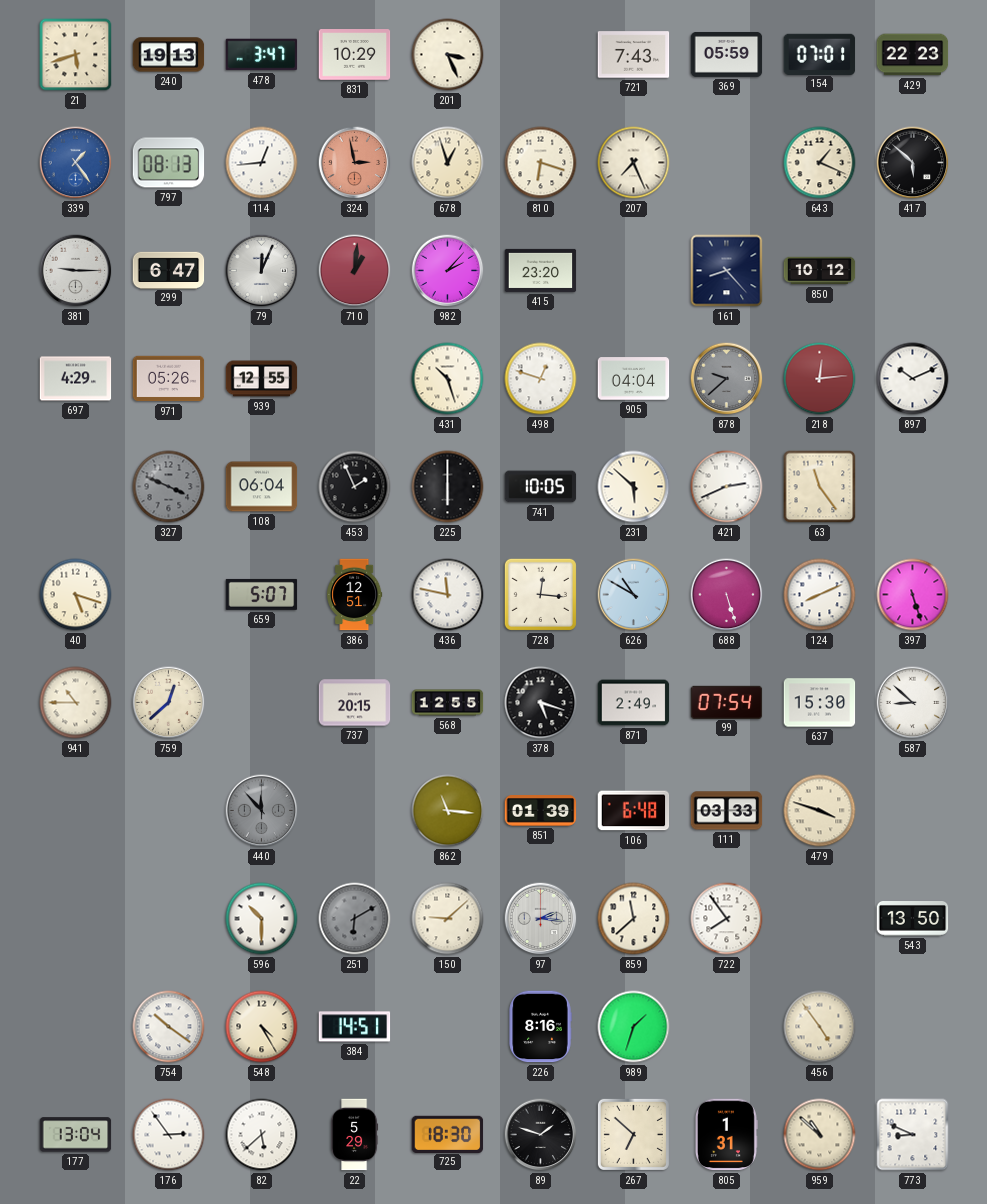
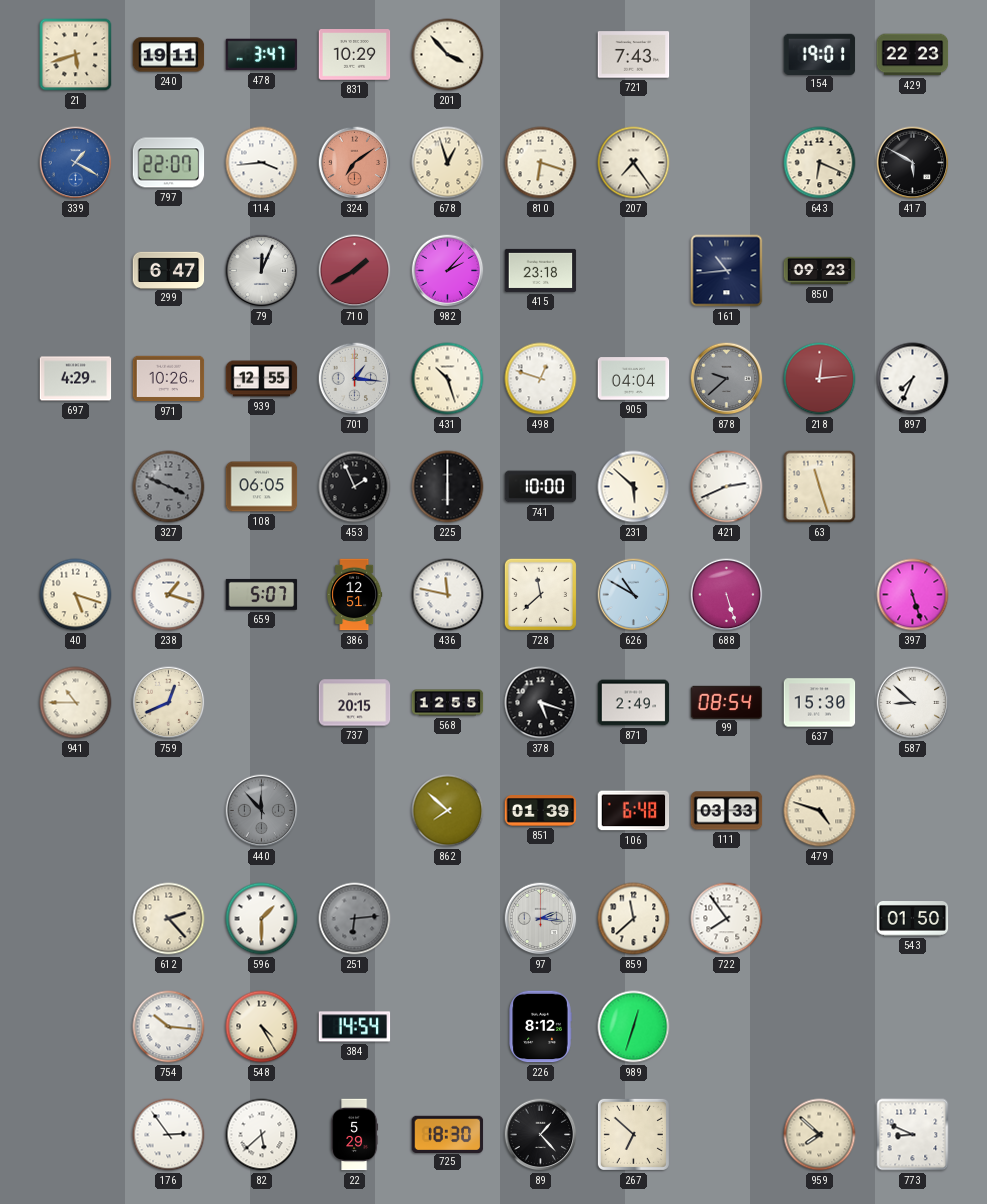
240: 19:13 -> 19:11 (169, 55)
201: 3:26 -> 3:53 (448, 55)
369: 05:59 -> none (727, 54)
154: 07:01 -> 19:01 (820, 54)
339: 1:24 -> 1:20 (76, 163)
797: 08:13 -> 22:07 (169, 163)
114: 12:44 -> 3:44 (262, 163)
324: 2:58 -> 7:09 (355, 163)
207: 7:26 -> 7:24 (634, 163)
643: 1:19 -> 6:19 (820, 163)
417: 5:52 -> 5:50 (913, 163)
381: 9:15 -> none (76, 271)
710: 1:01 -> 1:40 (355, 271)
415: 23:20 -> 23:18 (541, 270)
161: 8:23 -> 10:44 (727, 271)
850: 10:12 -> 09:23 (820, 271)
971: 05:26 -> 10:26 (169, 379)
701: none -> 1:16 (355, 379)
897: 10:11 -> 7:34 (913, 379)
108: 06:04 -> 06:05 (262, 487)
741: 10:05 -> 10:00 (541, 487)
63: 11:24 -> 11:27 (820, 487)
238: none -> 1:18 (169, 595)
728: 12:16 -> 11:38 (540, 594)
124: 8:11 -> none (820, 595)
759: 12:38 -> 12:41 (169, 703)
99: 07:54 -> 08:54 (727, 702)
862: 11:16 -> 7:52 (448, 811)
479: 3:48 -> 4:48 (820, 811)
612: none -> 2:23 (169, 919)
596: 10:30 -> 1:30 (262, 919)
251: 6:10 -> 6:14 (355, 919)
150: 9:08 -> none (448, 919)
543: 13:50 -> 01:50 (913, 919)
754: 10:21 -> 10:16 (169, 1027)
384: 14:51 -> 14:54 (355, 1027)
226: 8:16 -> 8:12 (540, 1027)
989: 1:33 -> 12:33 (634, 1027)
456: 4:54 -> none (820, 1027)
177: 13:04 -> none (76, 1135)
89: 1:48 -> 1:23 (541, 1135)
805: 1:31 -> none (726, 1135)
959: 10:52 -> 7:52 (820, 1135)
